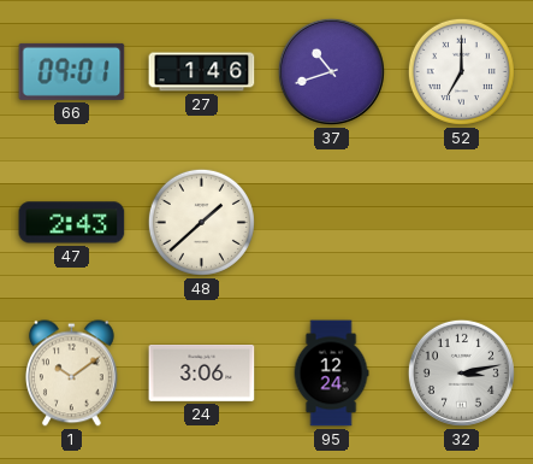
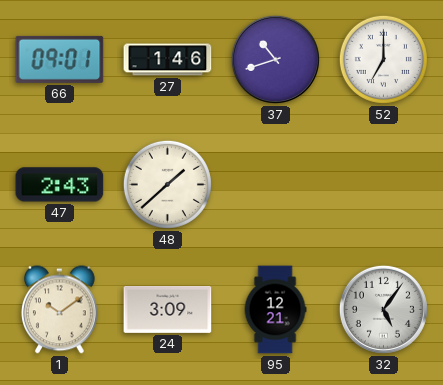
24: 3:06 -> 3:09 (168, 309)
95: 12:24 -> 12:21 (275, 310)
32: 3:13 -> 5:06 (383, 309)
